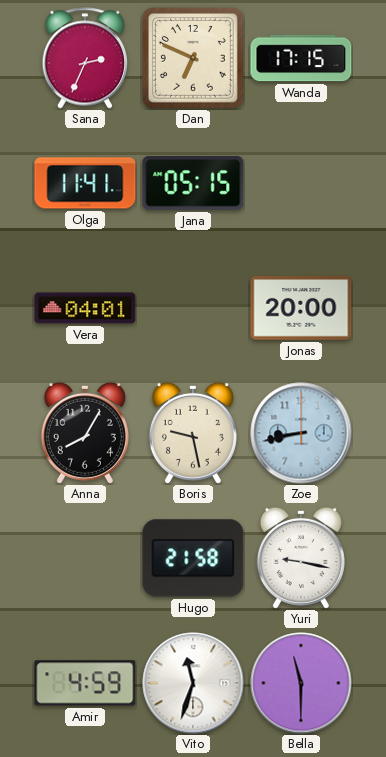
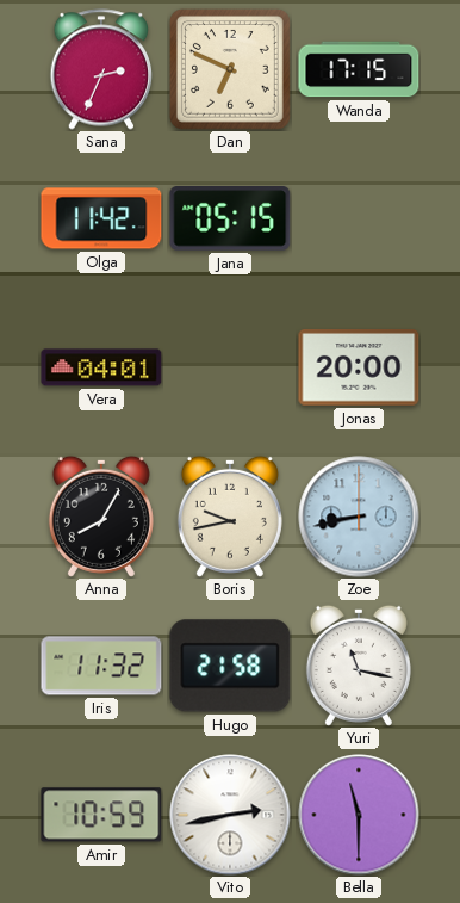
Olga: 11:41 -> 11:42 (101, 218)
Boris: 9:28 -> 9:43 (230, 517)
Iris: none -> 11:32 (101, 666)
Yuri: 9:17 -> 11:17 (359, 666)
Amir: 4:59 -> 10:59 (101, 815)
Vito: 11:33 -> 2:43 (230, 815)
